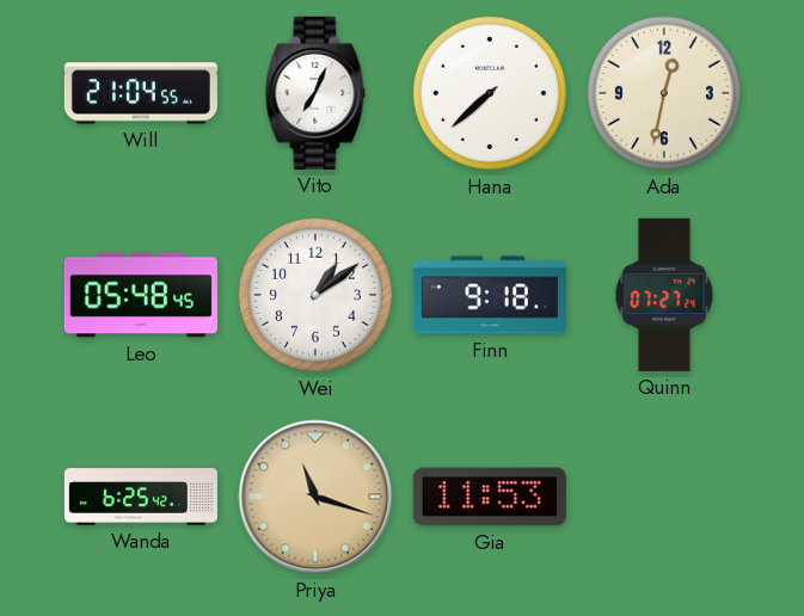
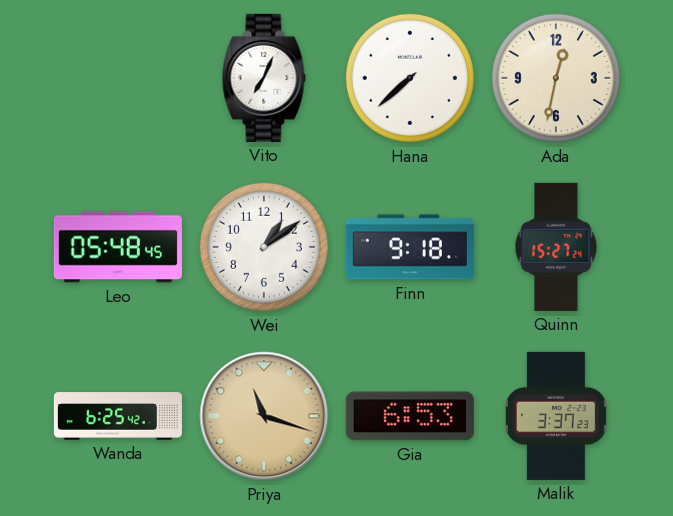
Will: 21:04 -> none (141, 93)
Quinn: 07:27 -> 15:27 (556, 247)
Gia: 11:53 -> 6:53 (410, 416)
Malik: none -> 3:37 (556, 416)
